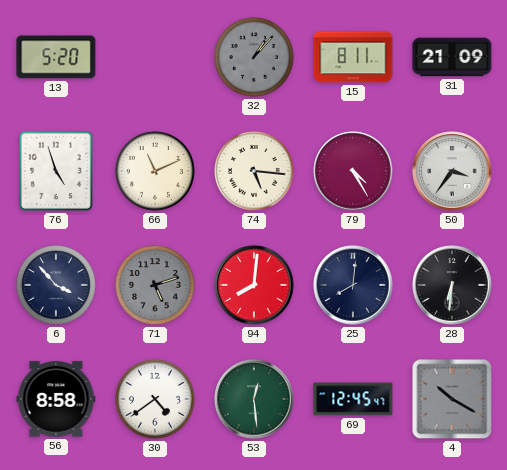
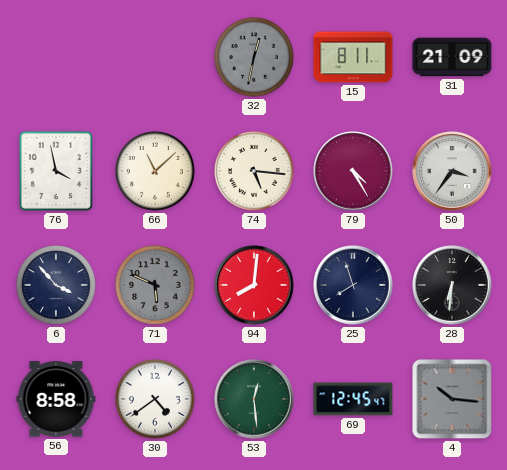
13: 5:20 -> none (56, 57)
32: 1:07 -> 12:32 (255, 58)
76: 4:57 -> 3:58 (56, 171)
66: 11:11 -> 11:08 (156, 172)
71: 5:12 -> 5:49 (156, 286)
25: 8:01 -> 7:57 (353, 285)
4: 10:20 -> 10:16 (452, 399)
